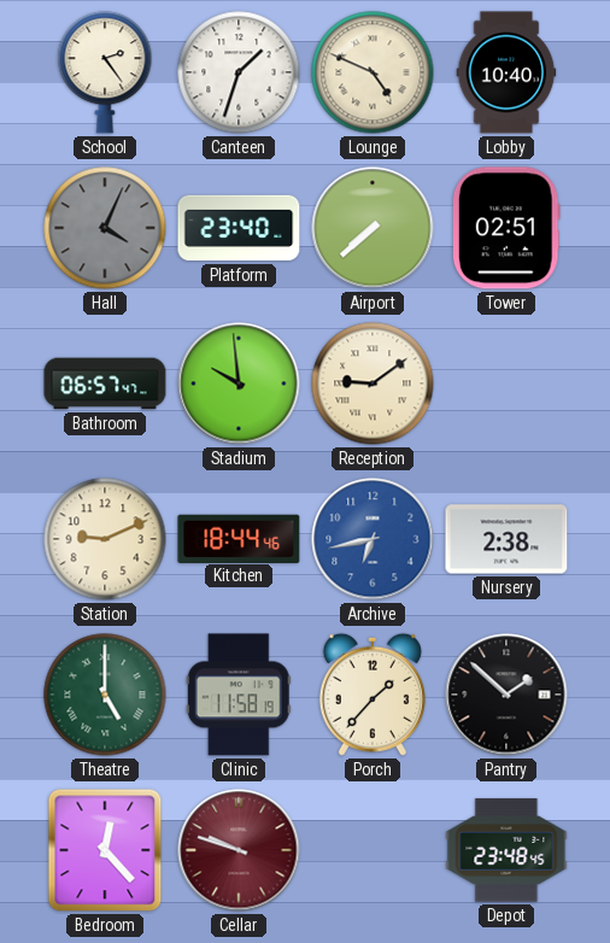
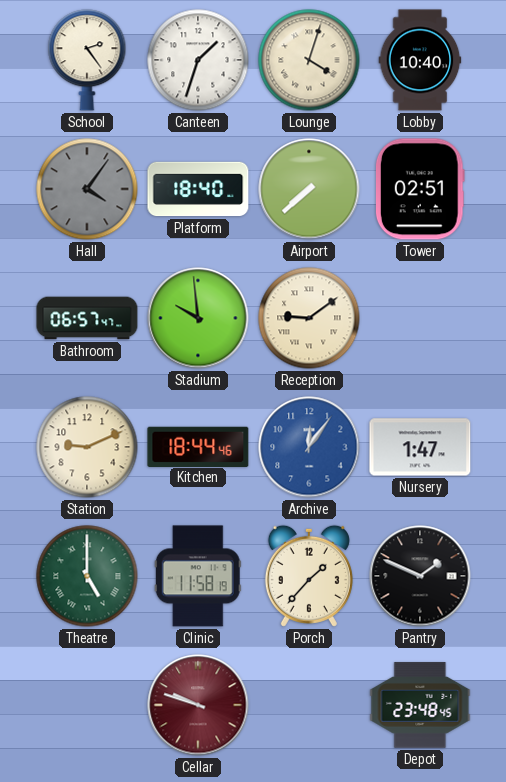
Lounge: 4:49 -> 4:03 (309, 60)
Hall: 4:04 -> 4:06 (87, 189)
Platform: 23:40 -> 18:40 (198, 189)
Archive: 6:43 -> 12:06 (309, 447)
Nursery: 2:38 -> 1:47 (420, 447)
Pantry: 1:52 -> 1:49 (420, 576)
Bedroom: 12:23 -> none (105, 850)
